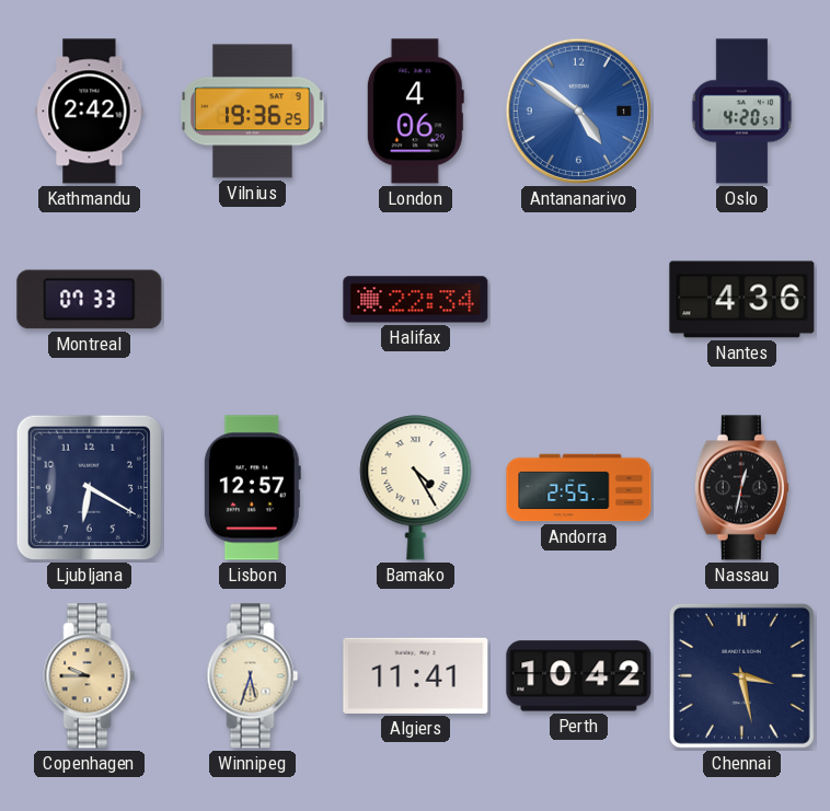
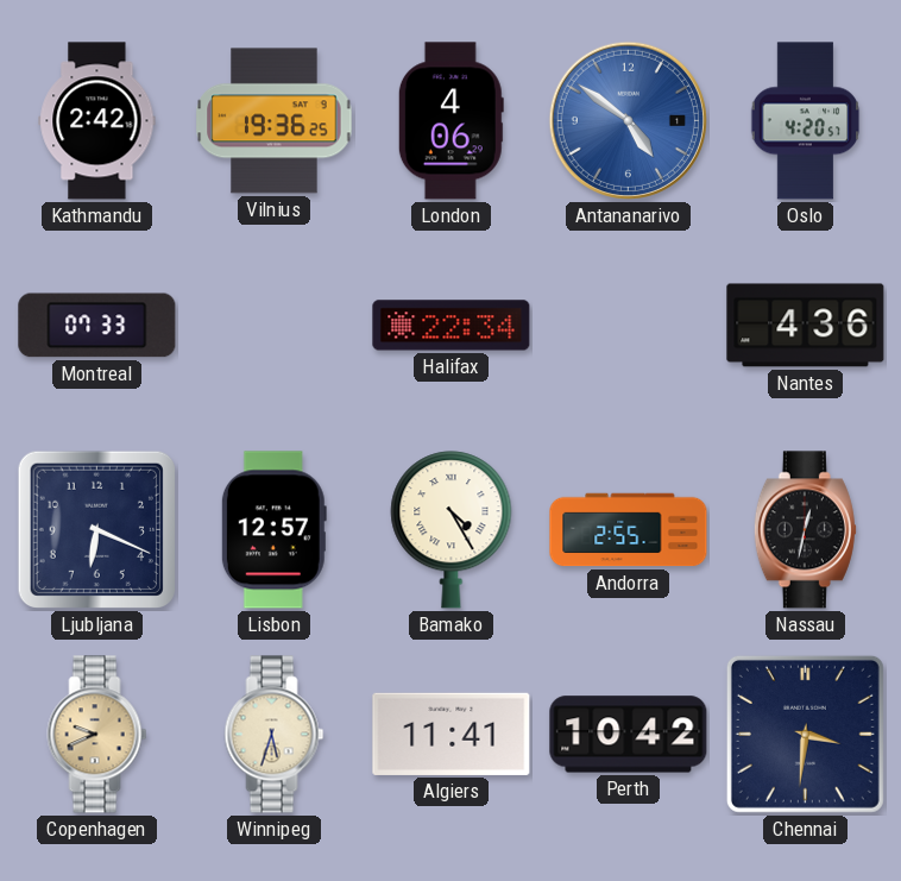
Ljubljana: 6:20 -> 6:19 (96, 529)
Copenhagen: 9:45 -> 9:41 (97, 735)
Chennai: 3:28 -> 3:31 (805, 734)
